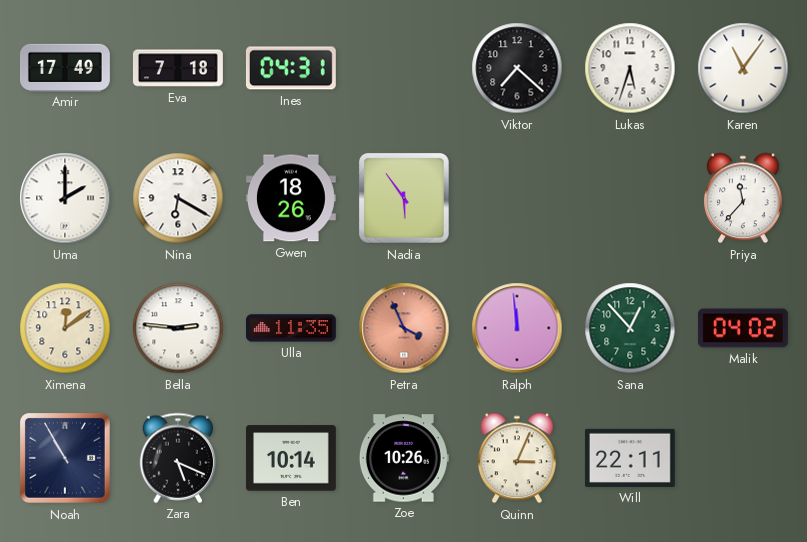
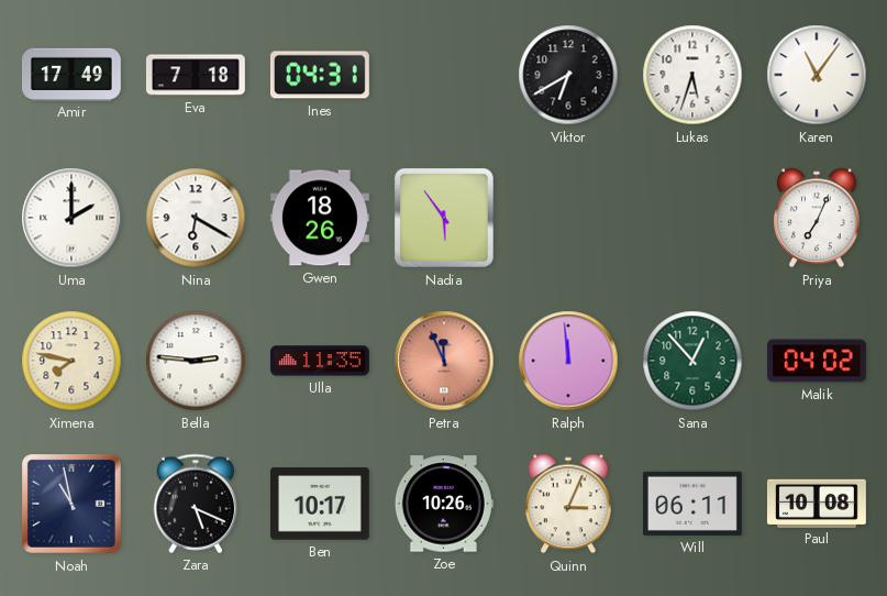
Viktor: 7:22 -> 6:40 (568, 75)
Priya: 11:37 -> 7:04 (818, 218)
Ximena: 12:09 -> 7:47 (71, 361)
Petra: 3:56 -> 11:56 (444, 361)
Noah: 10:55 -> 10:58 (73, 505)
Ben: 10:14 -> 10:17 (320, 504)
Will: 22:11 -> 06:11 (692, 504)
Paul: none -> 10:08 (817, 503)
